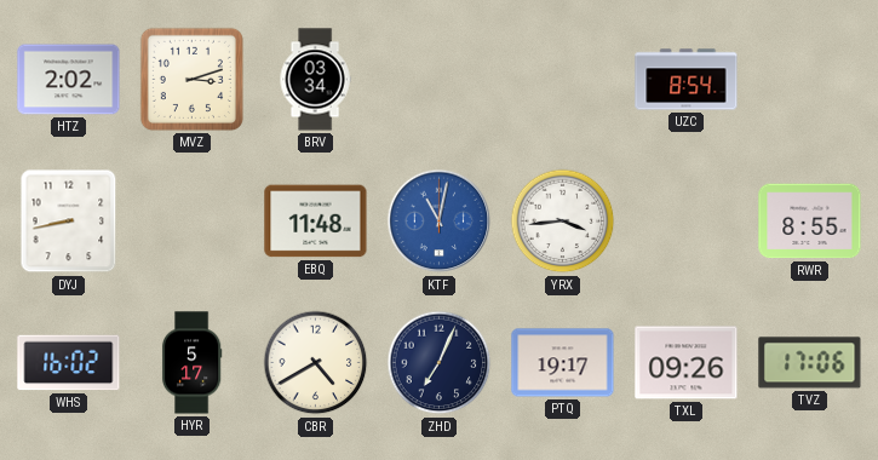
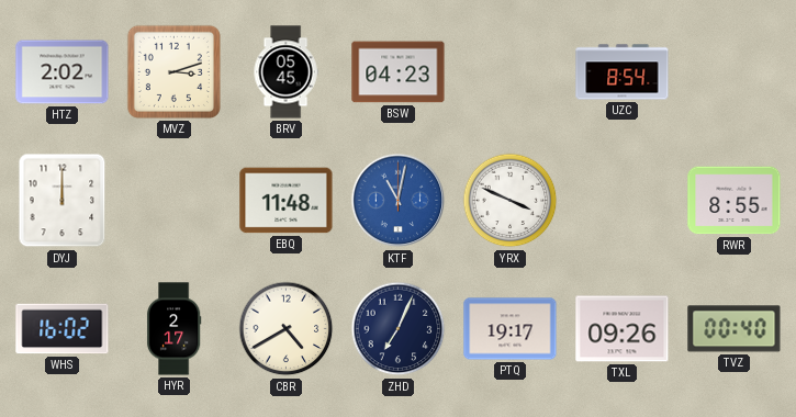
BRV: 03:34 -> 05:45 (285, 72)
BSW: none -> 04:23 (399, 72)
DYJ: 8:43 -> 12:00 (63, 201)
YRX: 3:44 -> 3:49 (511, 201)
HYR: 5:17 -> 2:17 (173, 329)
TVZ: 17:06 -> 00:40 (735, 329)
